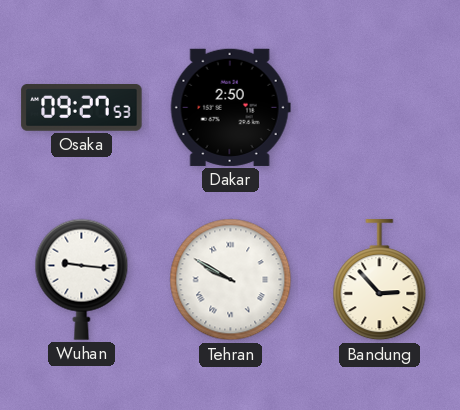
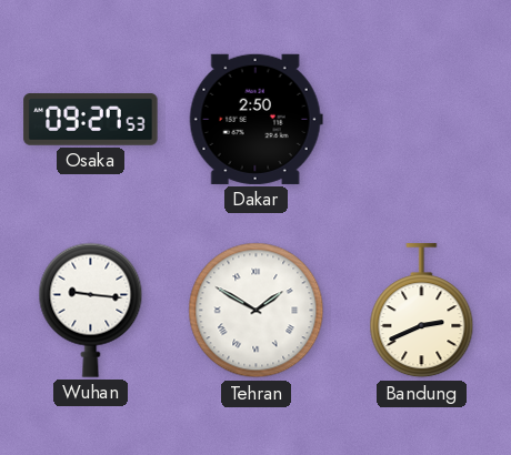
Tehran: 9:50 -> 1:50 (257, 311)
Bandung: 2:53 -> 2:41 (422, 311)
